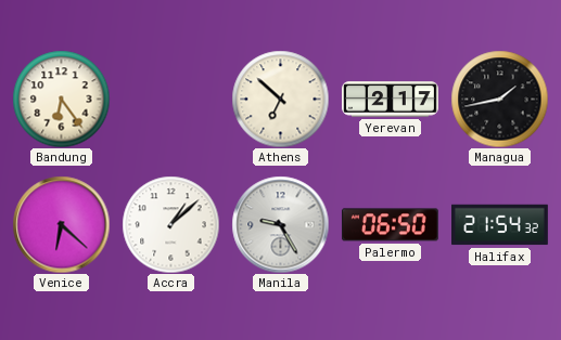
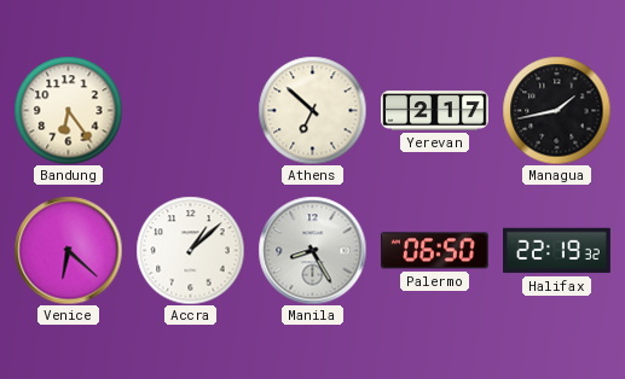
Manila: 9:25 -> 8:25 (312, 250)
Halifax: 21:54 -> 22:19 (557, 251)
